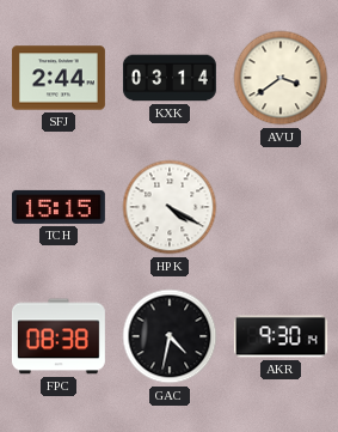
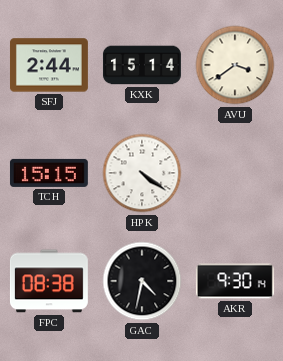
KXK: 03:14 -> 15:14 (142, 65)
HPK: 4:20 -> 4:21 (142, 173)
